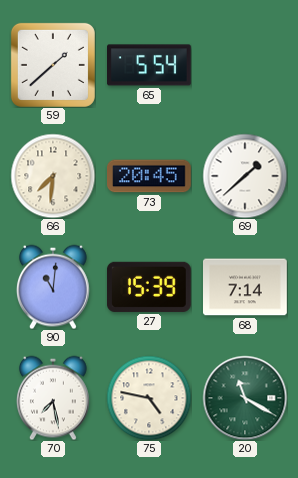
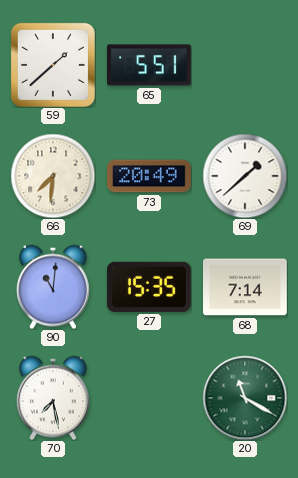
65: 5:54 -> 5:51 (150, 65)
73: 20:45 -> 20:49 (150, 176)
27: 15:39 -> 15:35 (149, 287)
75: 4:47 -> none (149, 398)
